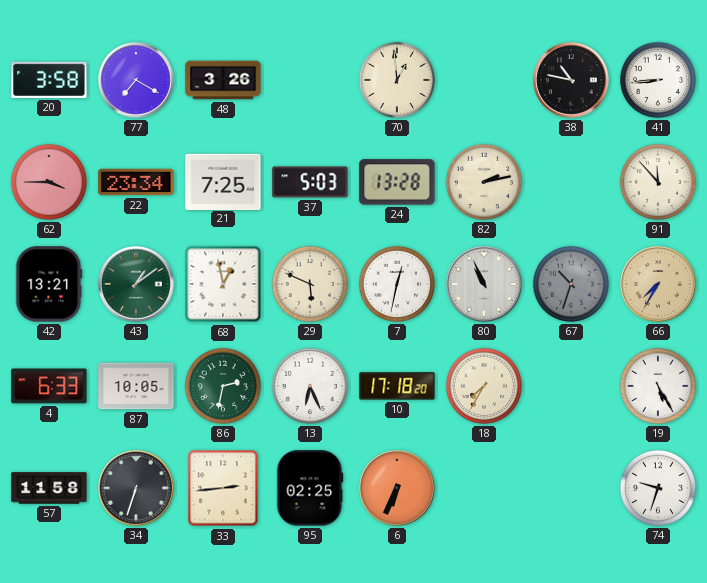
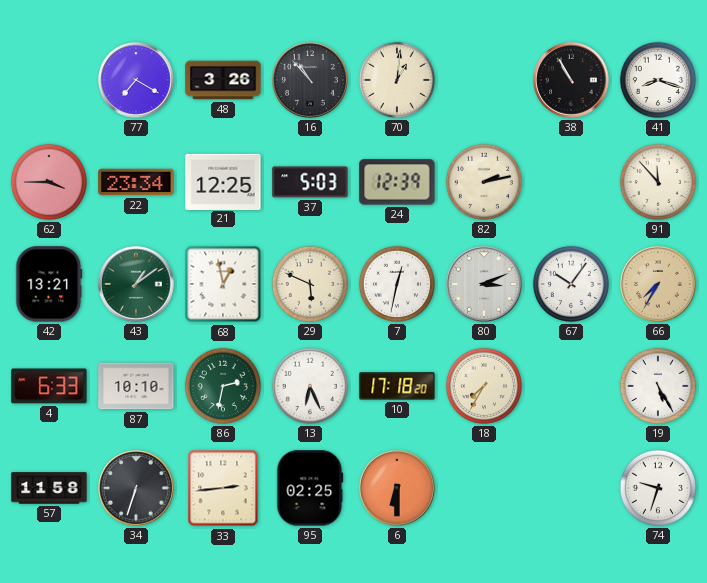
20: 3:58 -> none (49, 80)
16: none -> 10:53 (311, 81)
70: 12:59 -> 1:01 (397, 80)
38: 10:47 -> 10:55 (572, 81)
41: 8:44 -> 8:18 (658, 80)
21: 7:25 -> 12:25 (223, 181)
24: 13:28 -> 12:39 (397, 182)
80: 10:56 -> 3:11 (485, 285)
67: 10:33 -> 10:06 (571, 284)
67 dial: grey -> white (571, 284)
87: 10:05 -> 10:10 (136, 386)
6: 6:34 -> 6:30 (398, 489)
